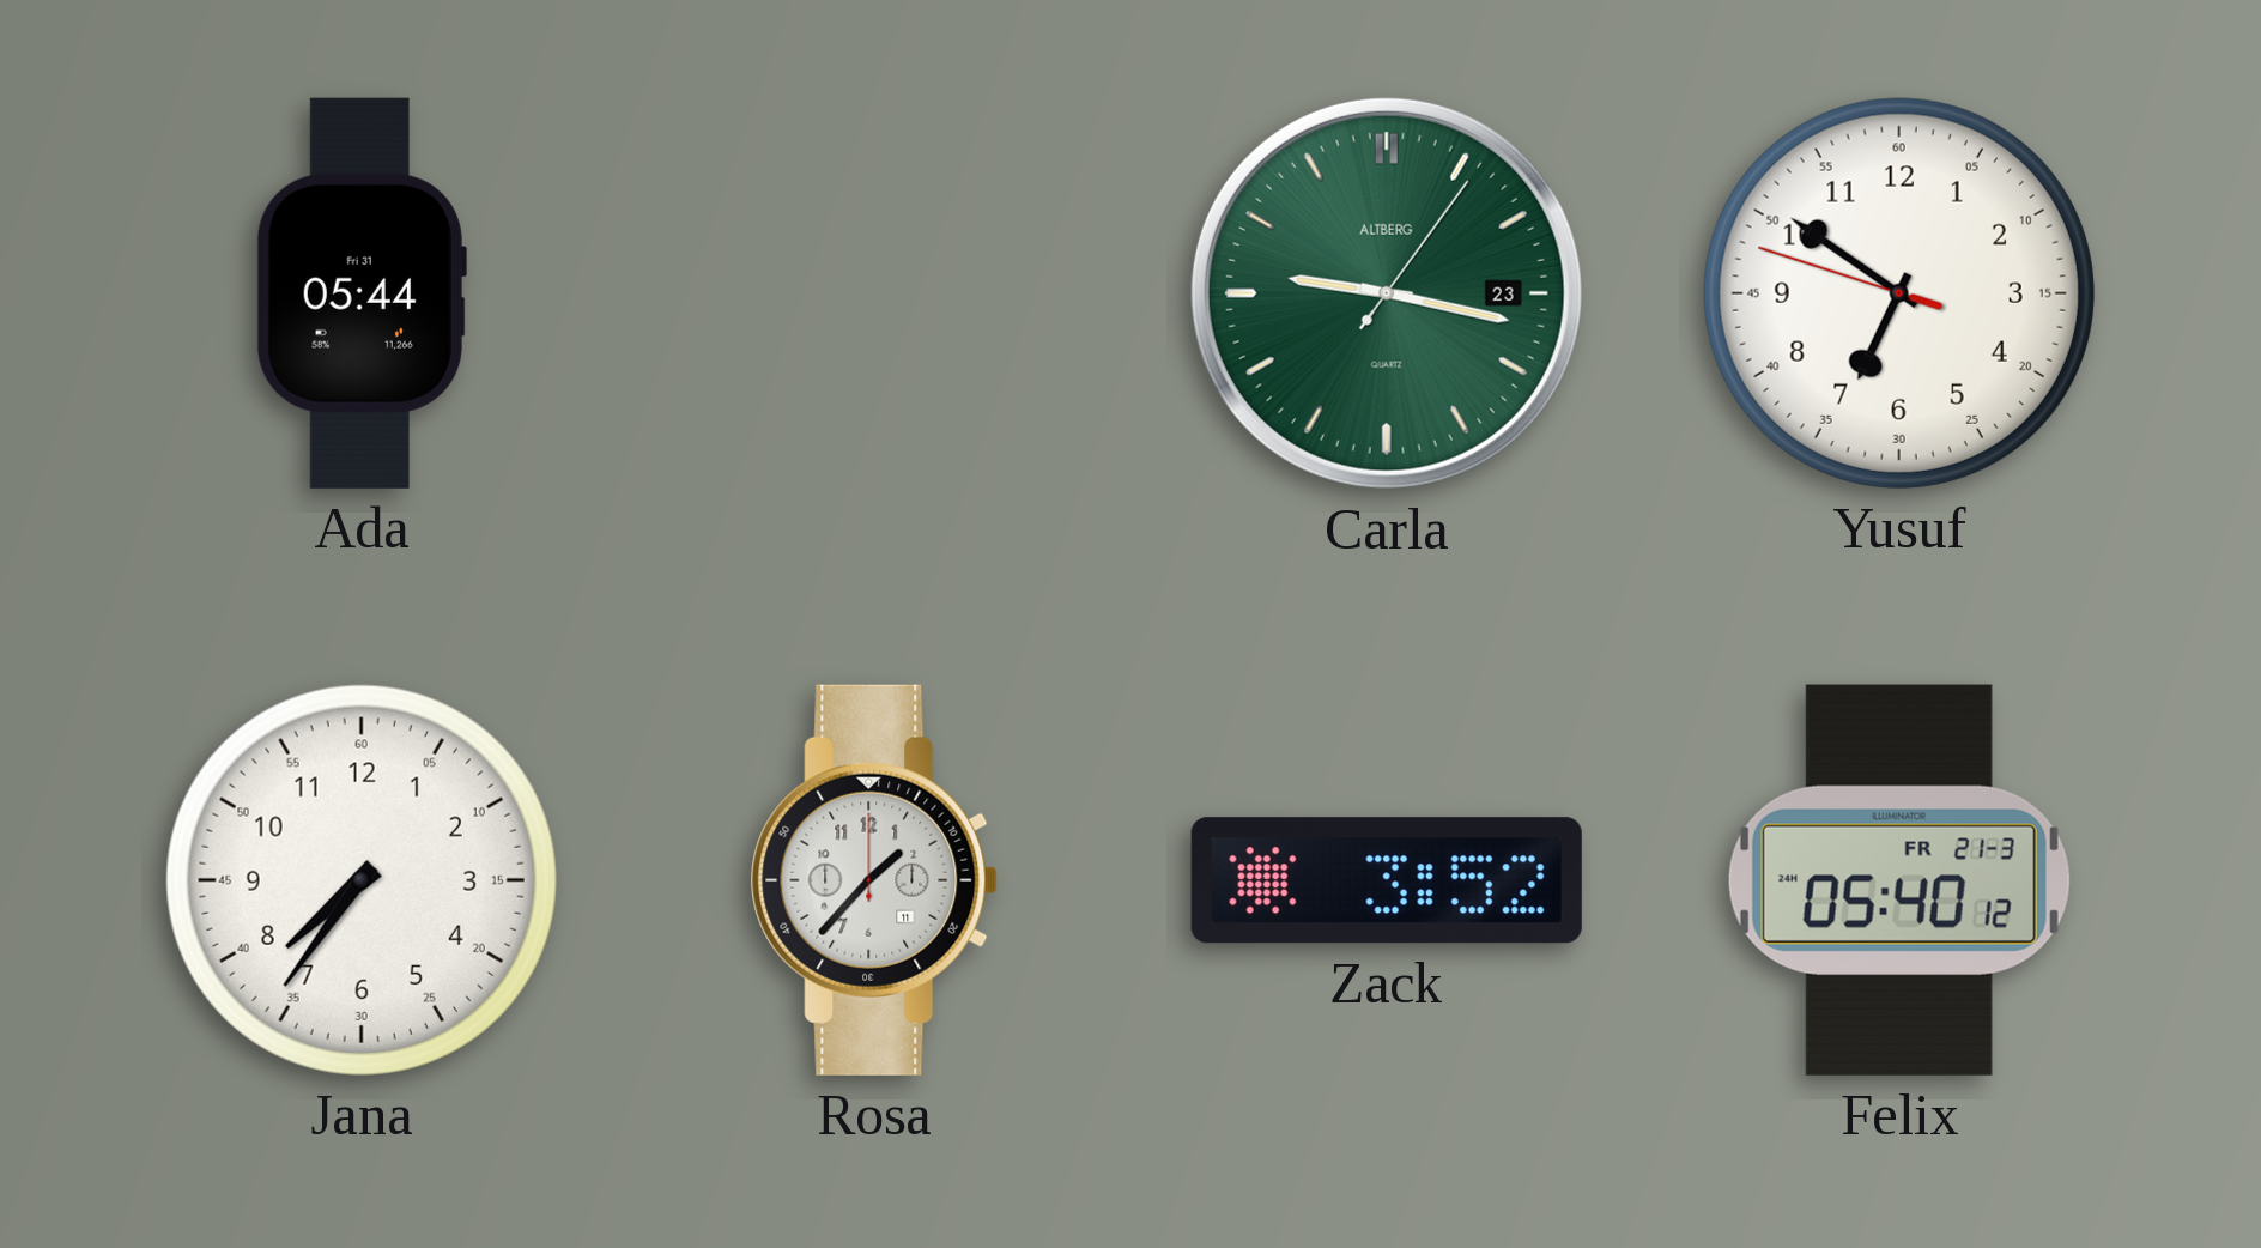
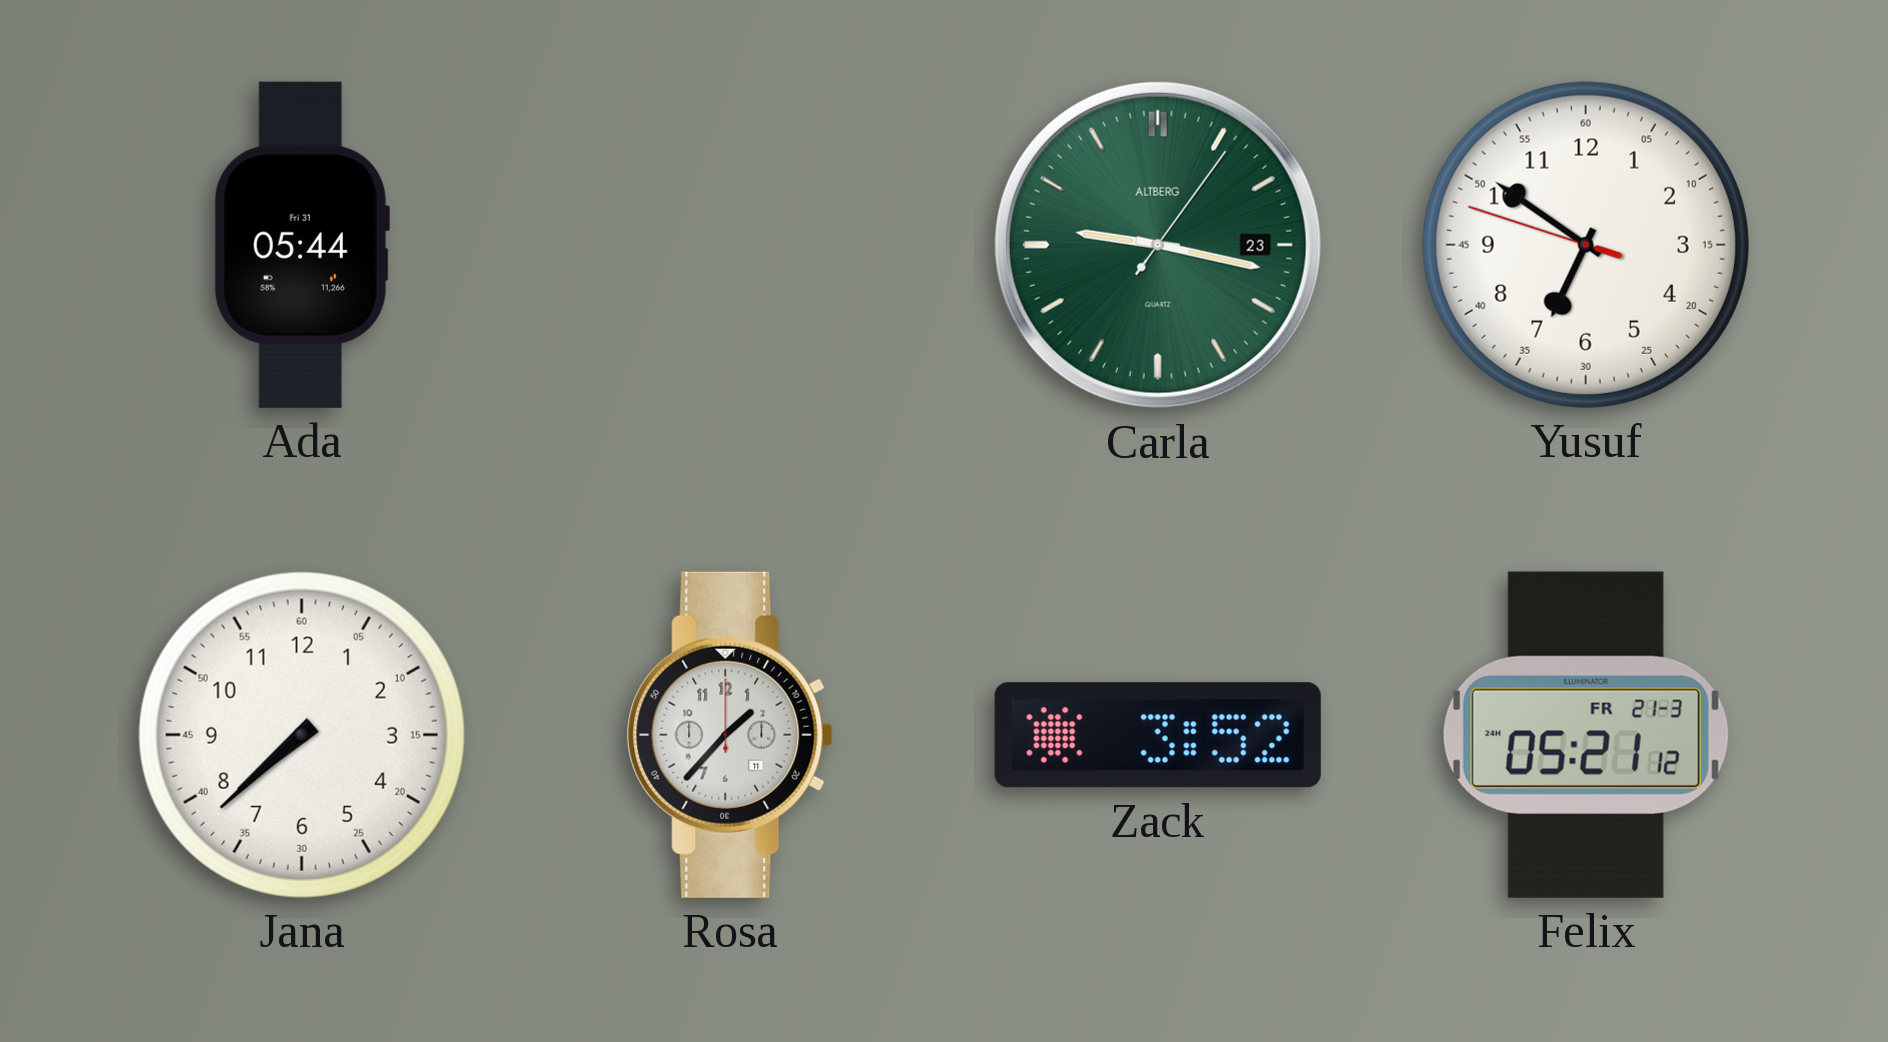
Jana: 7:36 -> 7:38 (302, 735)
Felix: 05:40 -> 05:21 (1586, 735)
